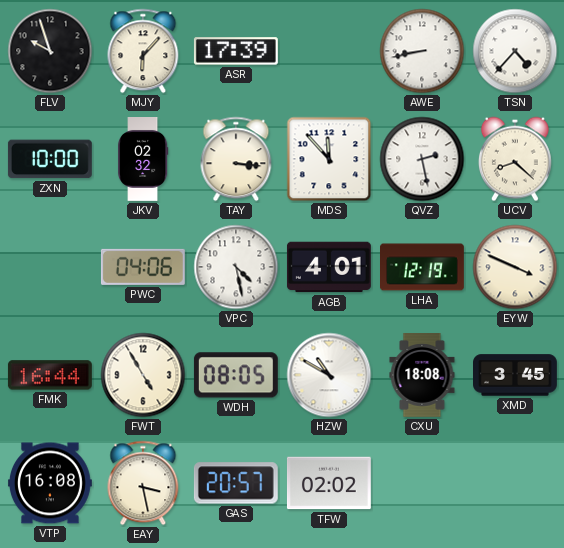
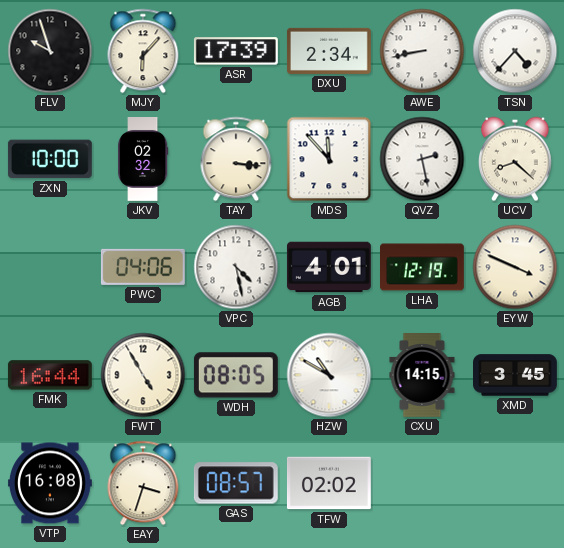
DXU: none -> 2:34 (329, 51)
CXU: 18:08 -> 14:15 (422, 376)
EAY: 3:28 -> 3:33 (143, 483)
GAS: 20:57 -> 08:57 (236, 483)
